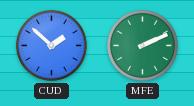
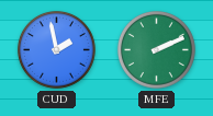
CUD: 1:52 -> 1:58 (56, 49)
